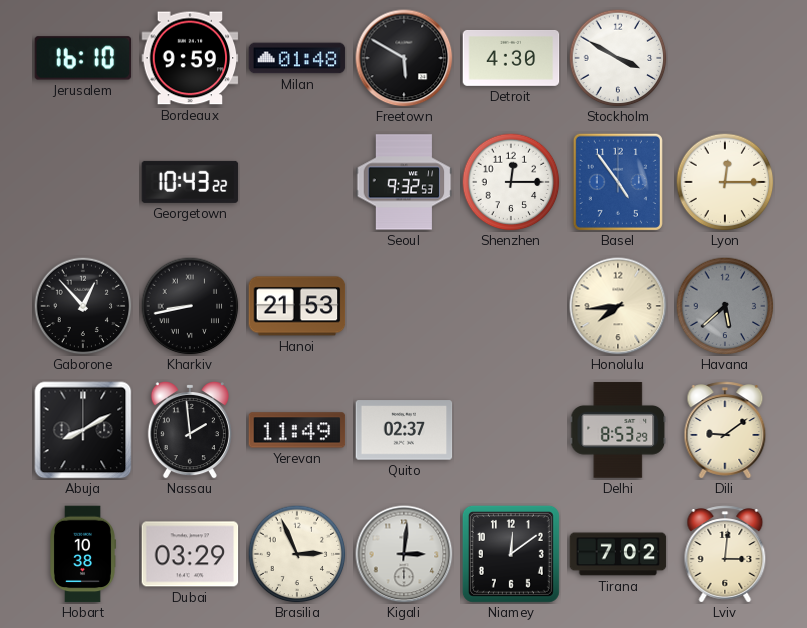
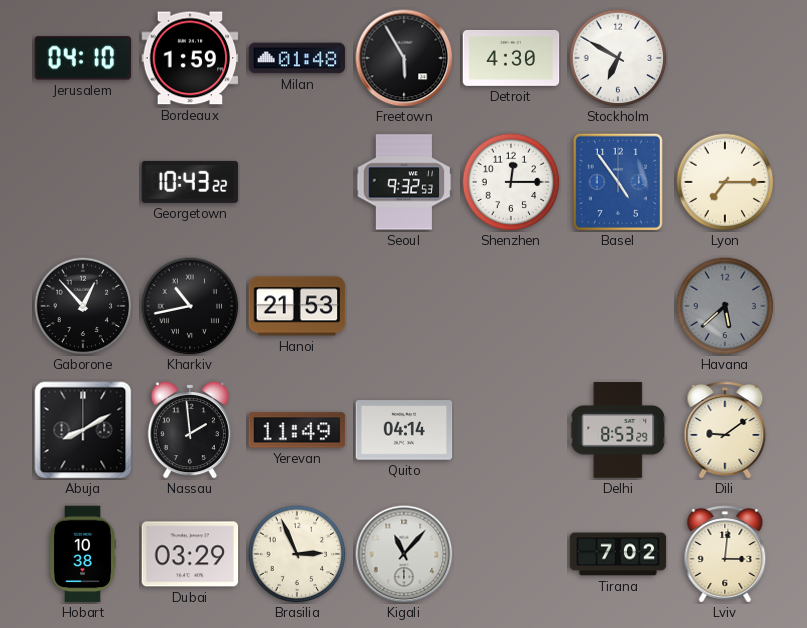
Jerusalem: 16:10 -> 04:10 (83, 58)
Bordeaux: 9:59 -> 1:59 (190, 58)
Freetown: 5:50 -> 5:55 (404, 58)
Stockholm: 3:50 -> 6:50 (618, 58)
Lyon: 12:15 -> 7:15 (725, 182)
Kharkiv: 8:43 -> 10:43 (190, 306)
Honolulu: 7:44 -> none (618, 306)
Quito: 02:37 -> 04:14 (404, 430)
Kigali: 3:01 -> 11:07 (404, 554)
Niamey: 12:09 -> none (511, 554)
